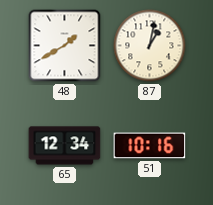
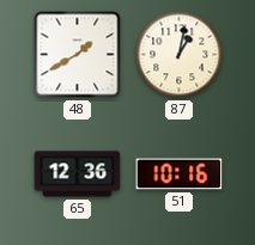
65: 12:34 -> 12:36 (78, 174)
